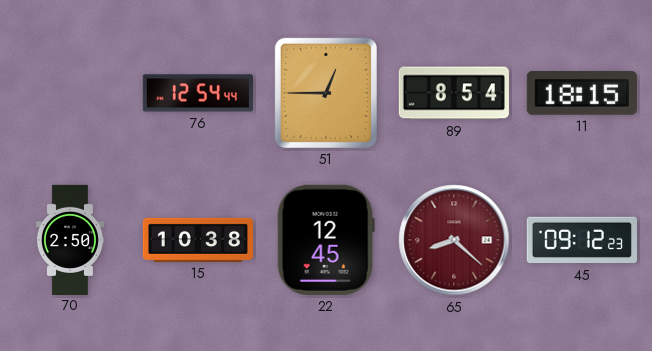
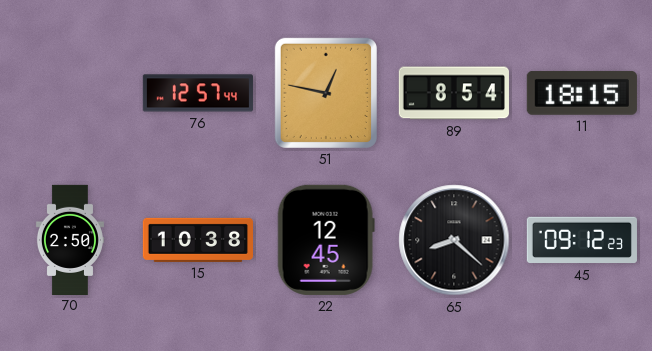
76: 12:54 -> 12:57 (198, 93)
51: 12:45 -> 12:47 (326, 93)
65 dial: burgundy -> black (454, 240)
